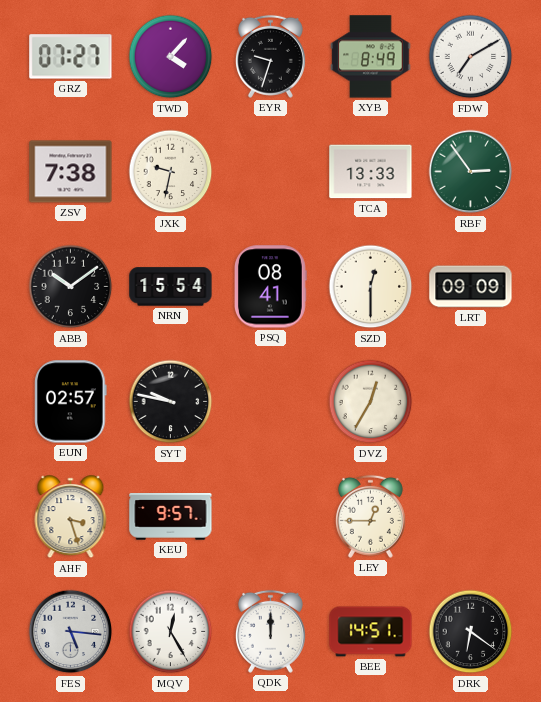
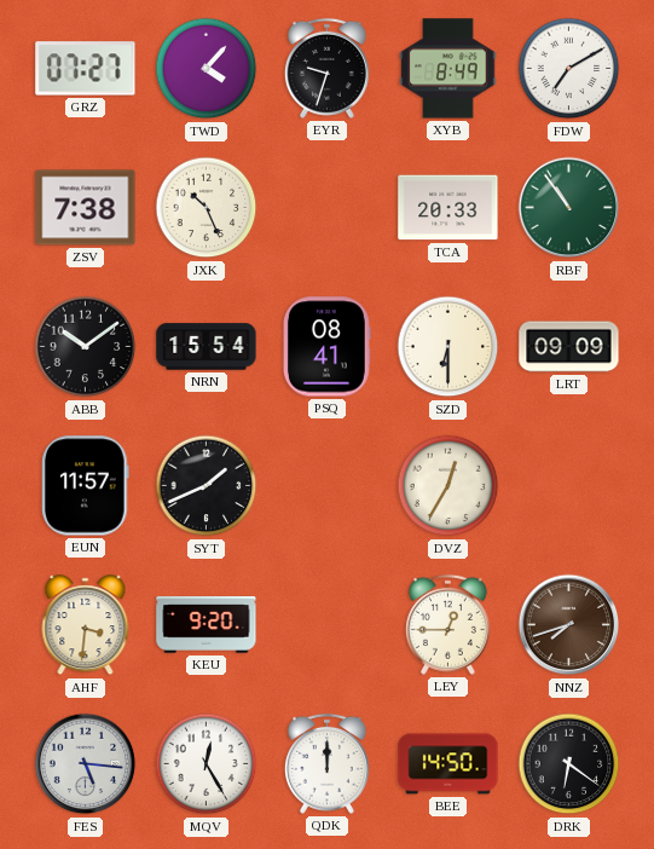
JXK: 9:32 -> 10:26 (207, 208)
TCA: 13:33 -> 20:33 (448, 208)
RBF: 2:54 -> 10:54 (569, 208)
SZD: 12:30 -> 6:30 (448, 347)
EUN: 02:57 -> 11:57 (86, 486)
SYT: 9:47 -> 1:41 (207, 486)
AHF: 3:27 -> 3:31 (86, 625)
KEU: 9:57 -> 9:20 (207, 625)
NNZ: none -> 7:42 (569, 625)
BEE: 14:51 -> 14:50 (448, 764)
